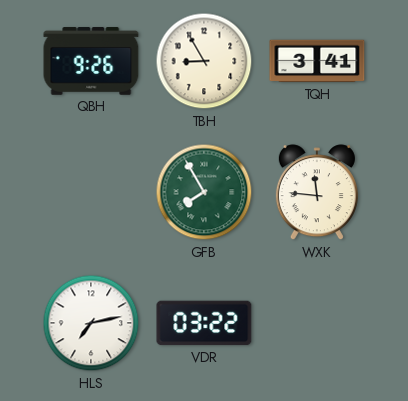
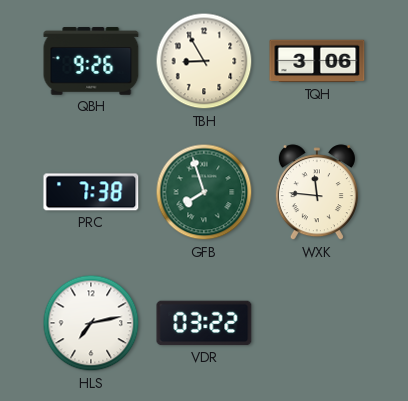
TQH: 3:41 -> 3:06 (317, 61)
PRC: none -> 7:38 (91, 192)
GFB: 7:55 -> 7:57 (204, 192)
